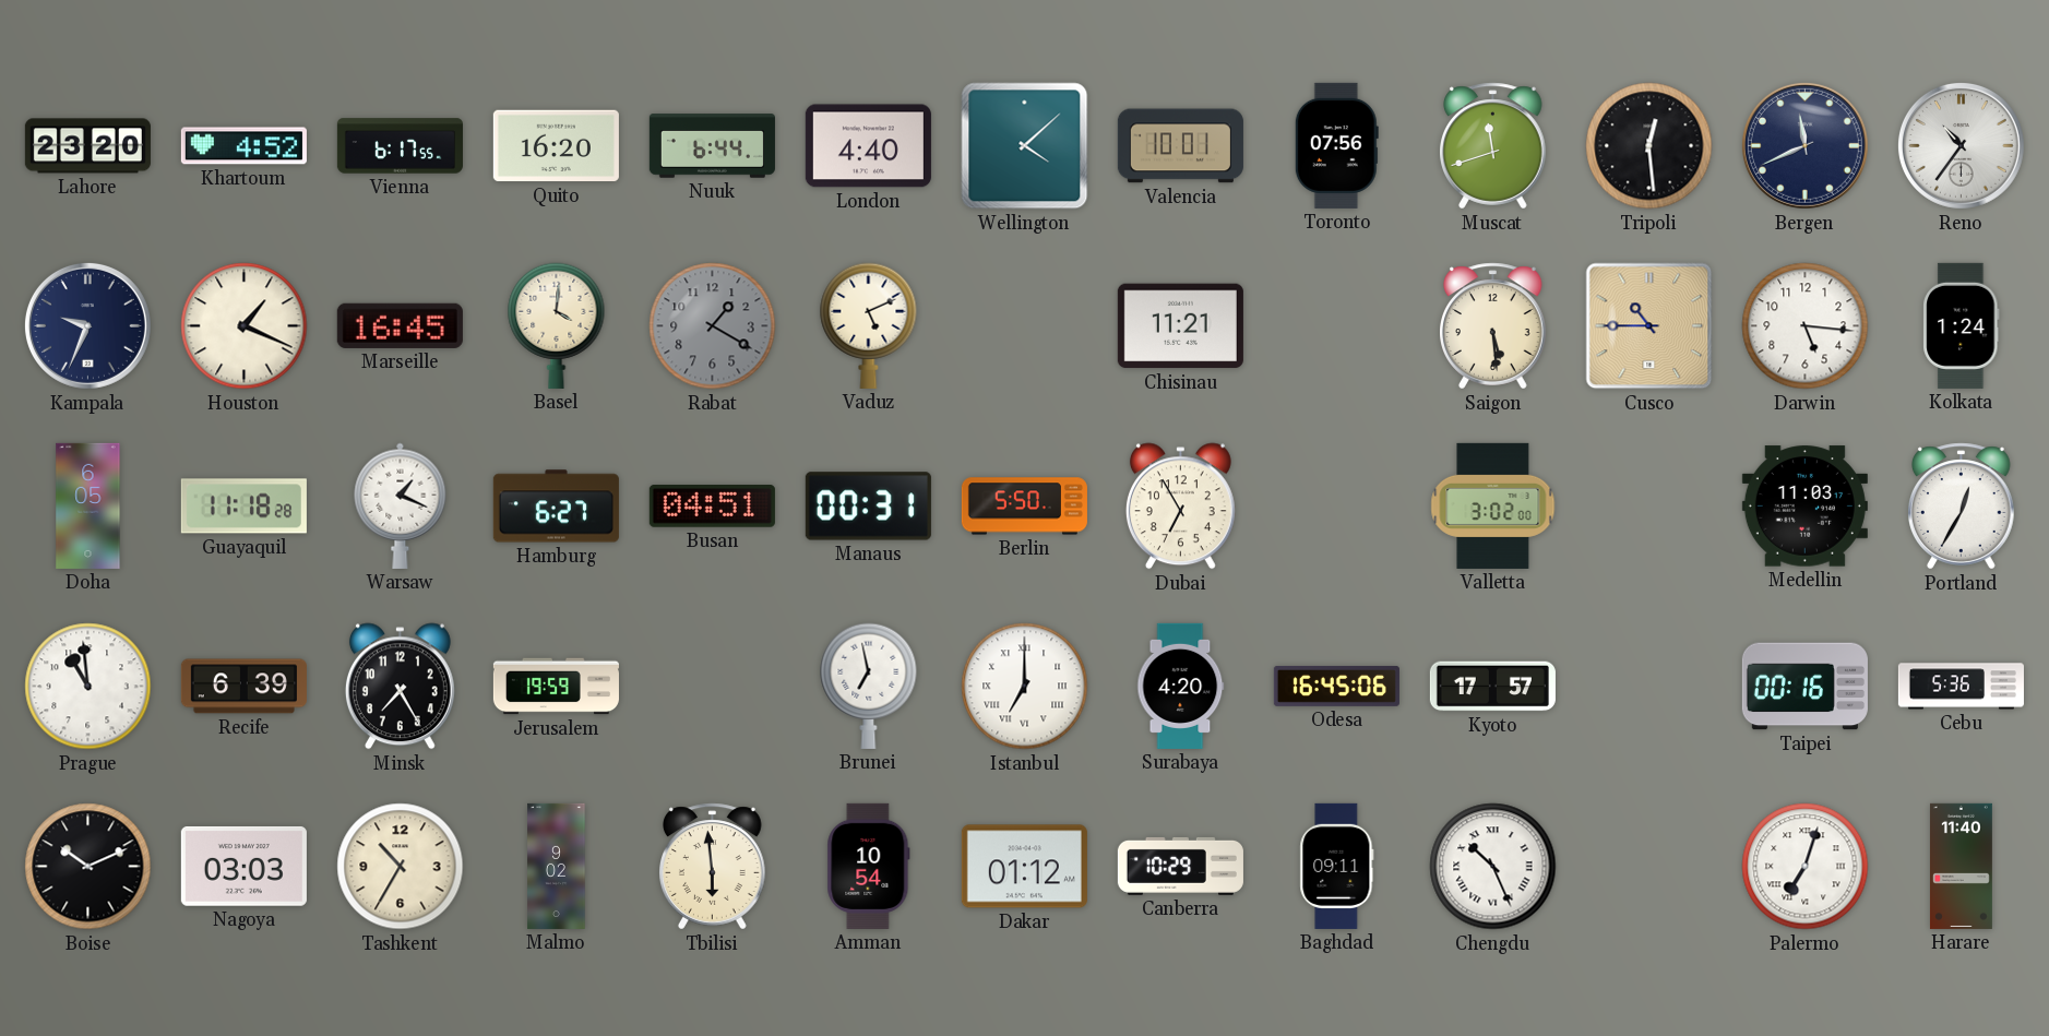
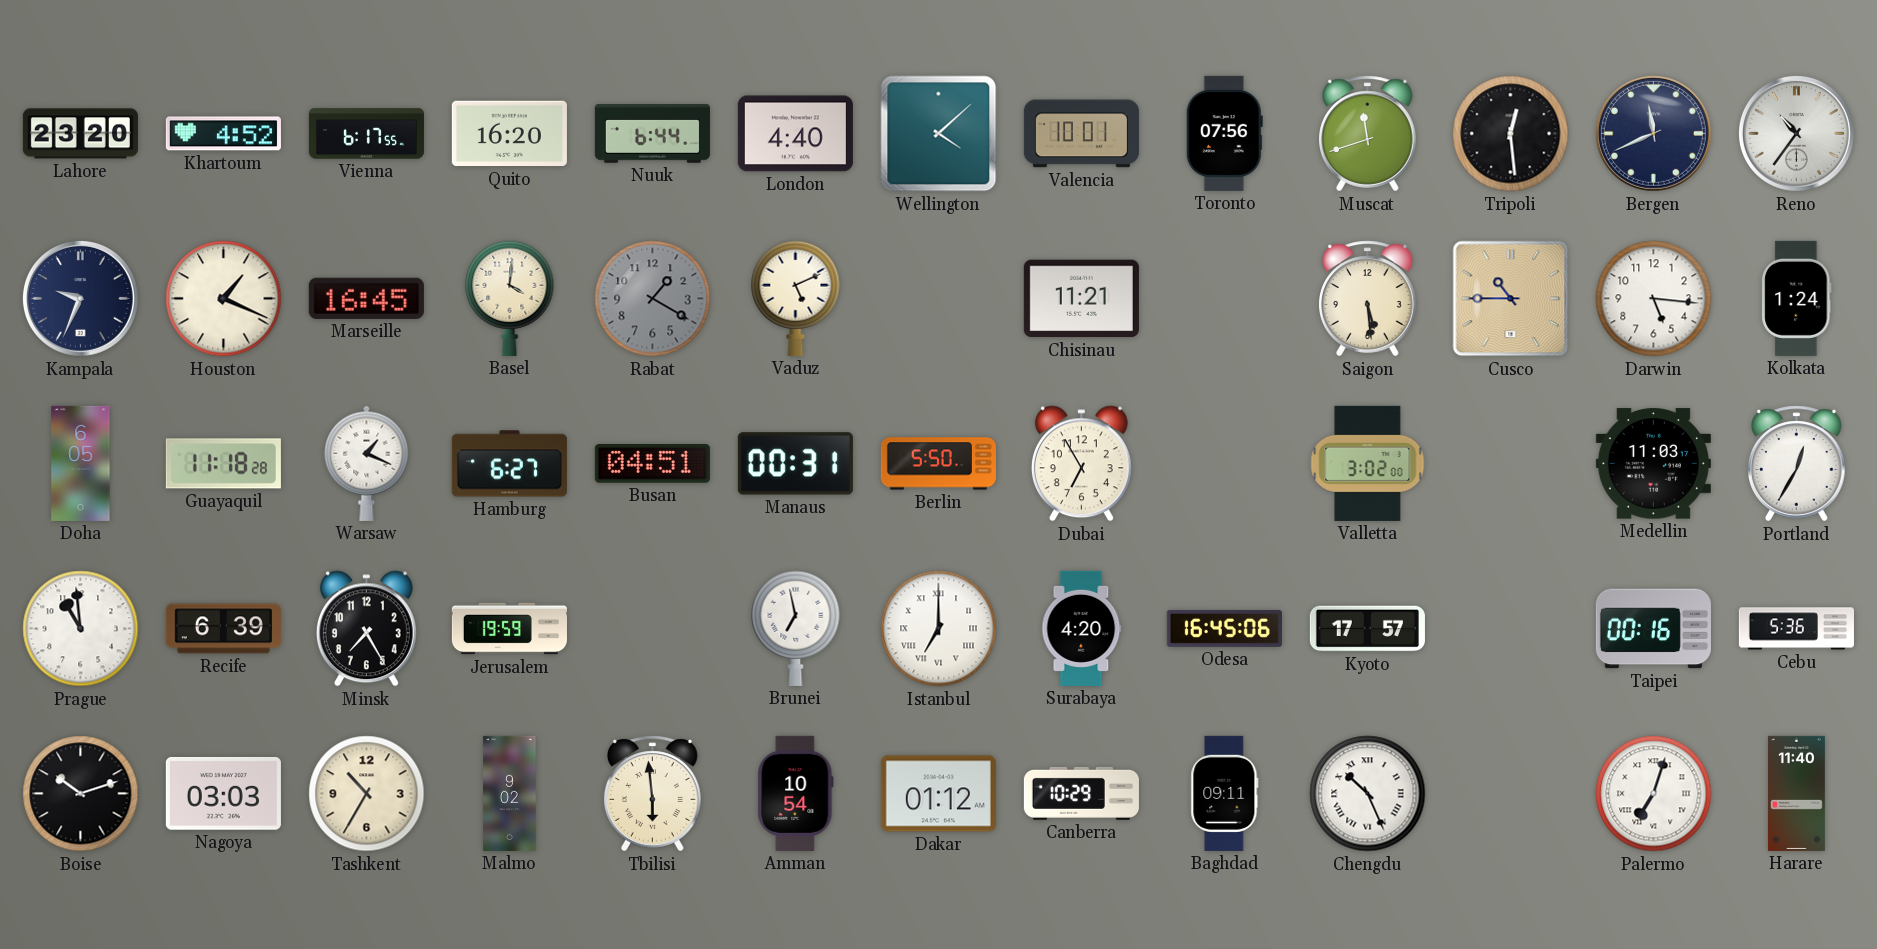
Boise: 10:11 -> 10:12 (81, 794)
